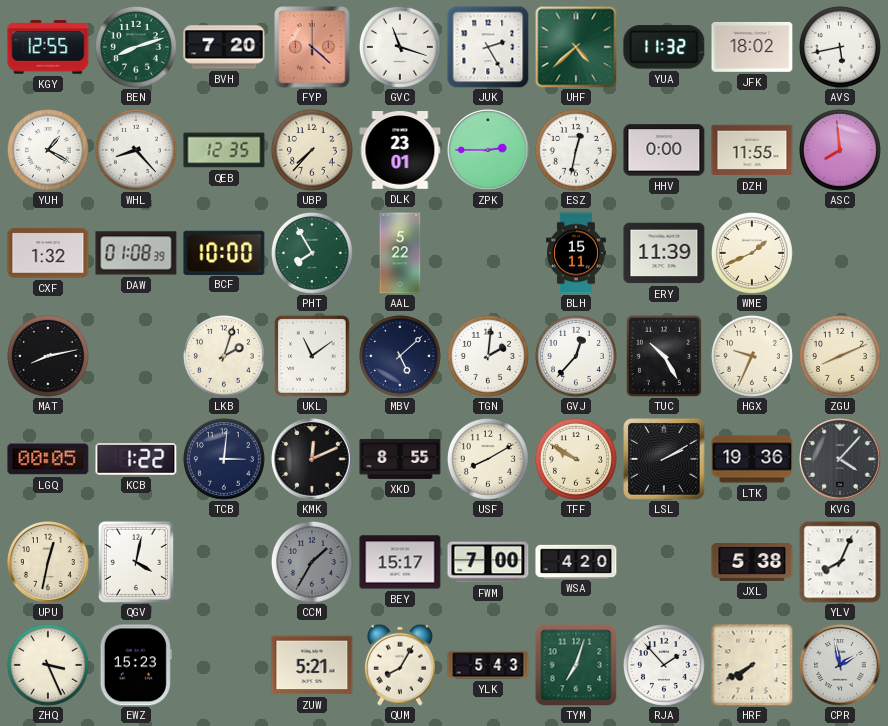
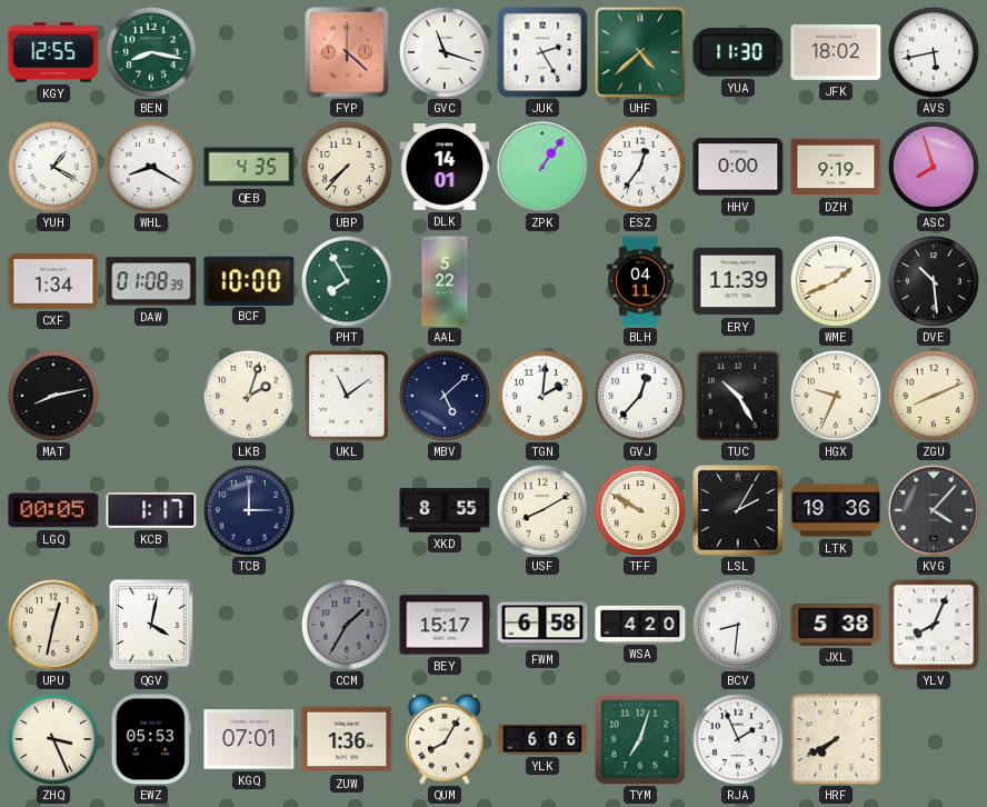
BEN: 8:12 -> 8:17 (151, 52)
BVH: 7:20 -> none (224, 47)
YUA: 11:32 -> 11:30 (738, 52)
WHL: 8:23 -> 8:20 (151, 167)
QEB: 12:35 -> 4:35 (249, 167)
DLK: 23:01 -> 14:01 (445, 168)
ZPK: 2:45 -> 1:06 (542, 167)
ESZ: 12:32 -> 12:36 (640, 167)
DZH: 11:55 -> 9:19 (836, 167)
ASC: 7:59 -> 7:57 (934, 167)
CXF: 1:32 -> 1:34 (53, 281)
BLH: 15:11 -> 04:11 (640, 281)
DVE: none -> 10:29 (934, 281)
KCB: 1:22 -> 1:17 (151, 511)
TCB: 3:01 -> 3:00 (249, 510)
KMK: 12:11 -> none (312, 459)
LSL: 2:10 -> 2:05 (738, 510)
FWM: 7:00 -> 6:58 (542, 625)
BCV: none -> 8:31 (738, 625)
EWZ: 15:23 -> 05:53 (151, 739)
KGQ: none -> 07:01 (249, 739)
ZUW: 5:21 -> 1:36 (347, 739)
YLK: 5:43 -> 6:06 (542, 739)
RJA: 1:53 -> 1:56 (738, 739)
CPR: 1:58 -> none (840, 665)
